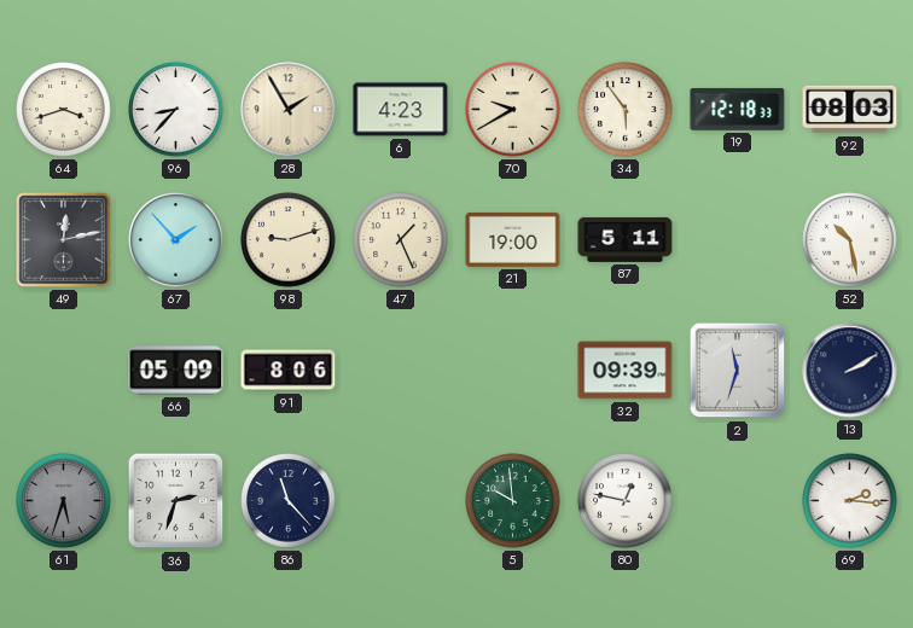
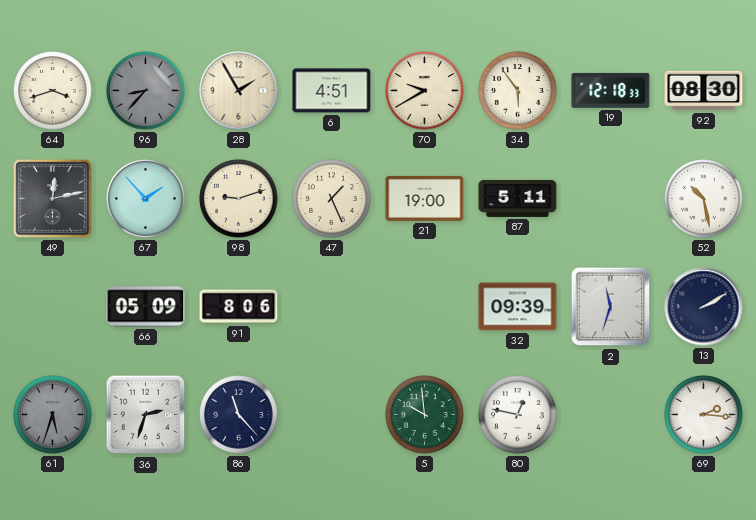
96 dial: white -> grey (146, 91)
6: 4:23 -> 4:51 (332, 91)
92: 08:03 -> 08:30 (704, 91)
